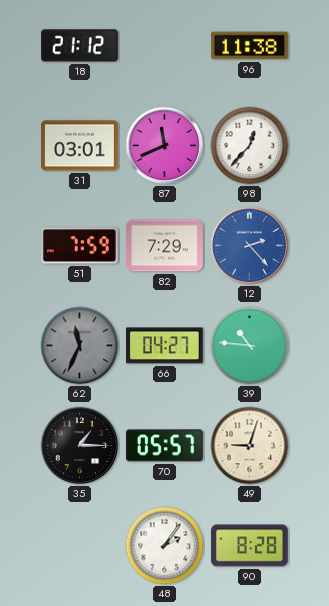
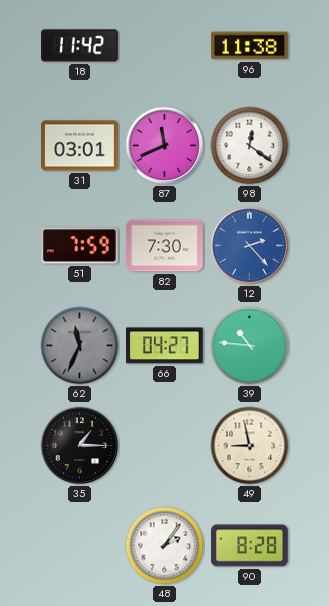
18: 21:12 -> 11:42 (80, 46)
98: 12:37 -> 12:21 (250, 146)
82: 7:29 -> 7:30 (165, 246)
70: 05:57 -> none (164, 446)
49: 9:03 -> 8:58 (250, 446)
